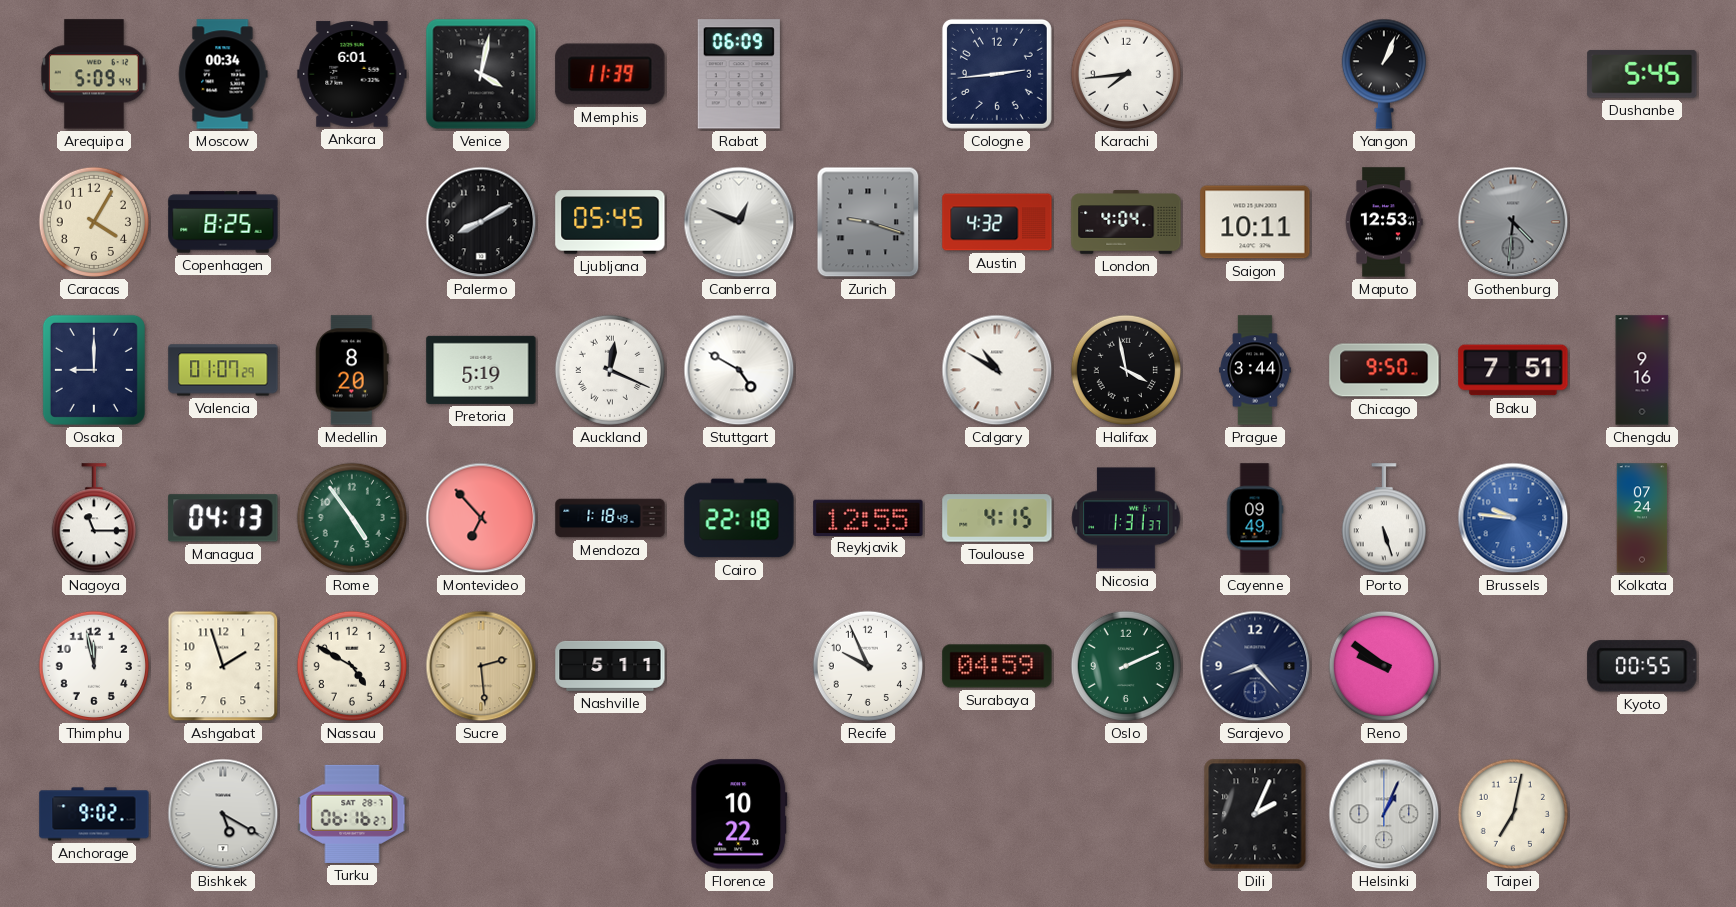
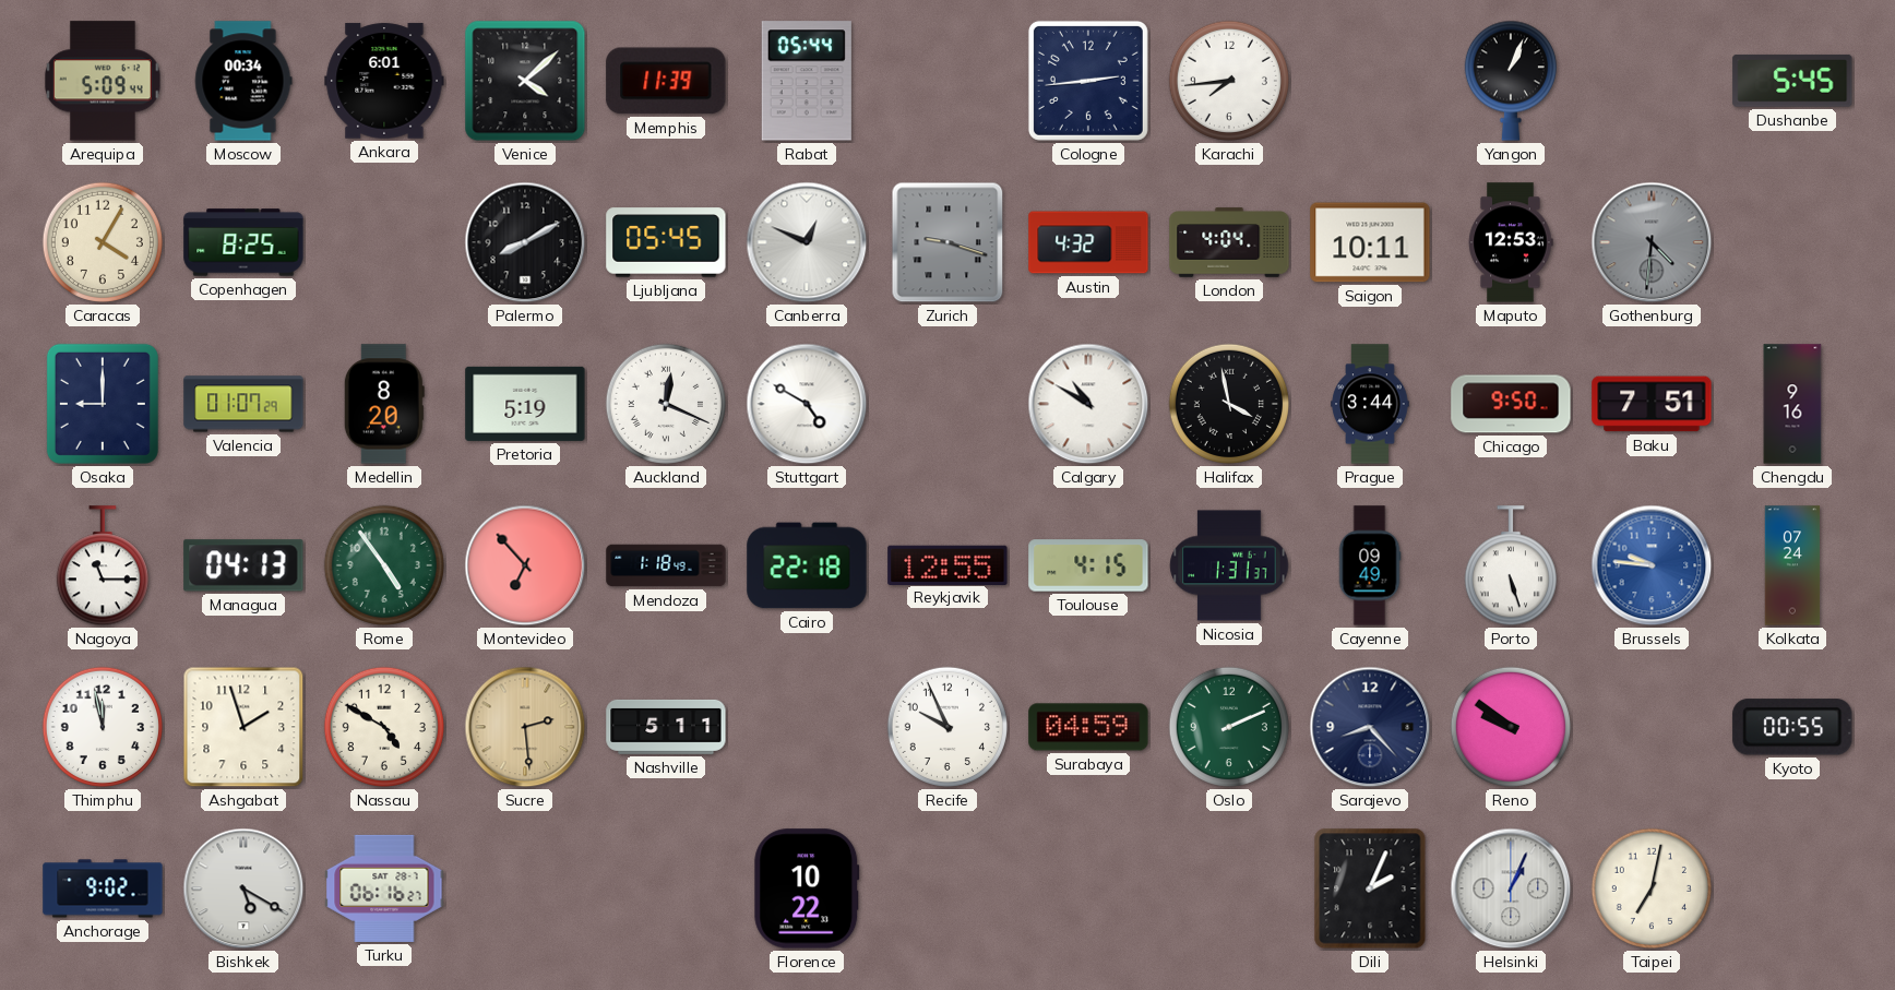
Venice: 4:02 -> 4:08 (525, 81)
Rabat: 06:09 -> 05:44 (807, 81)
